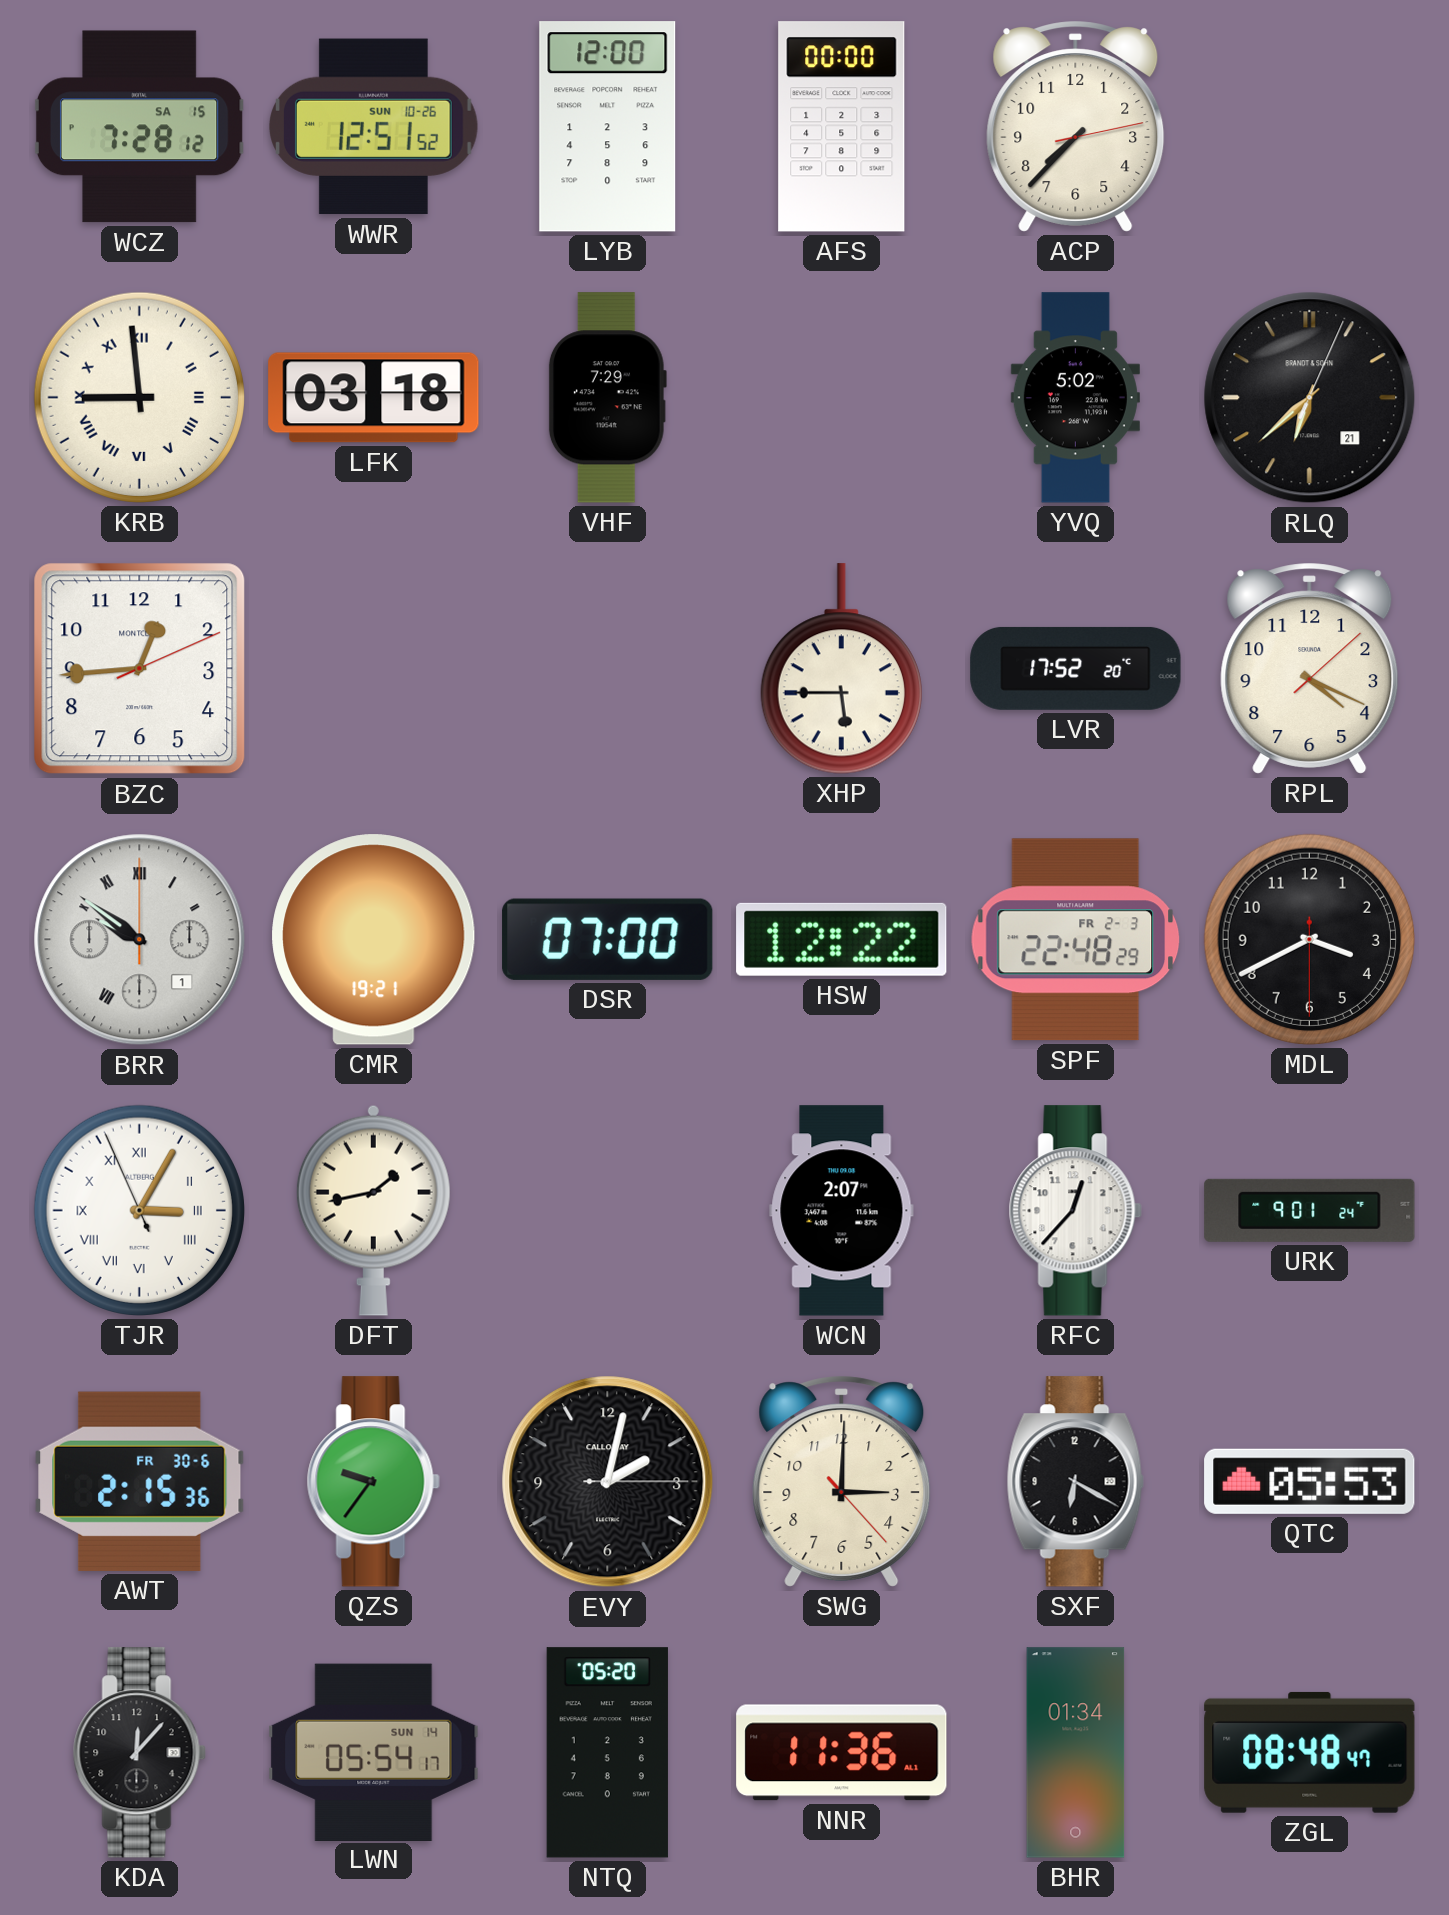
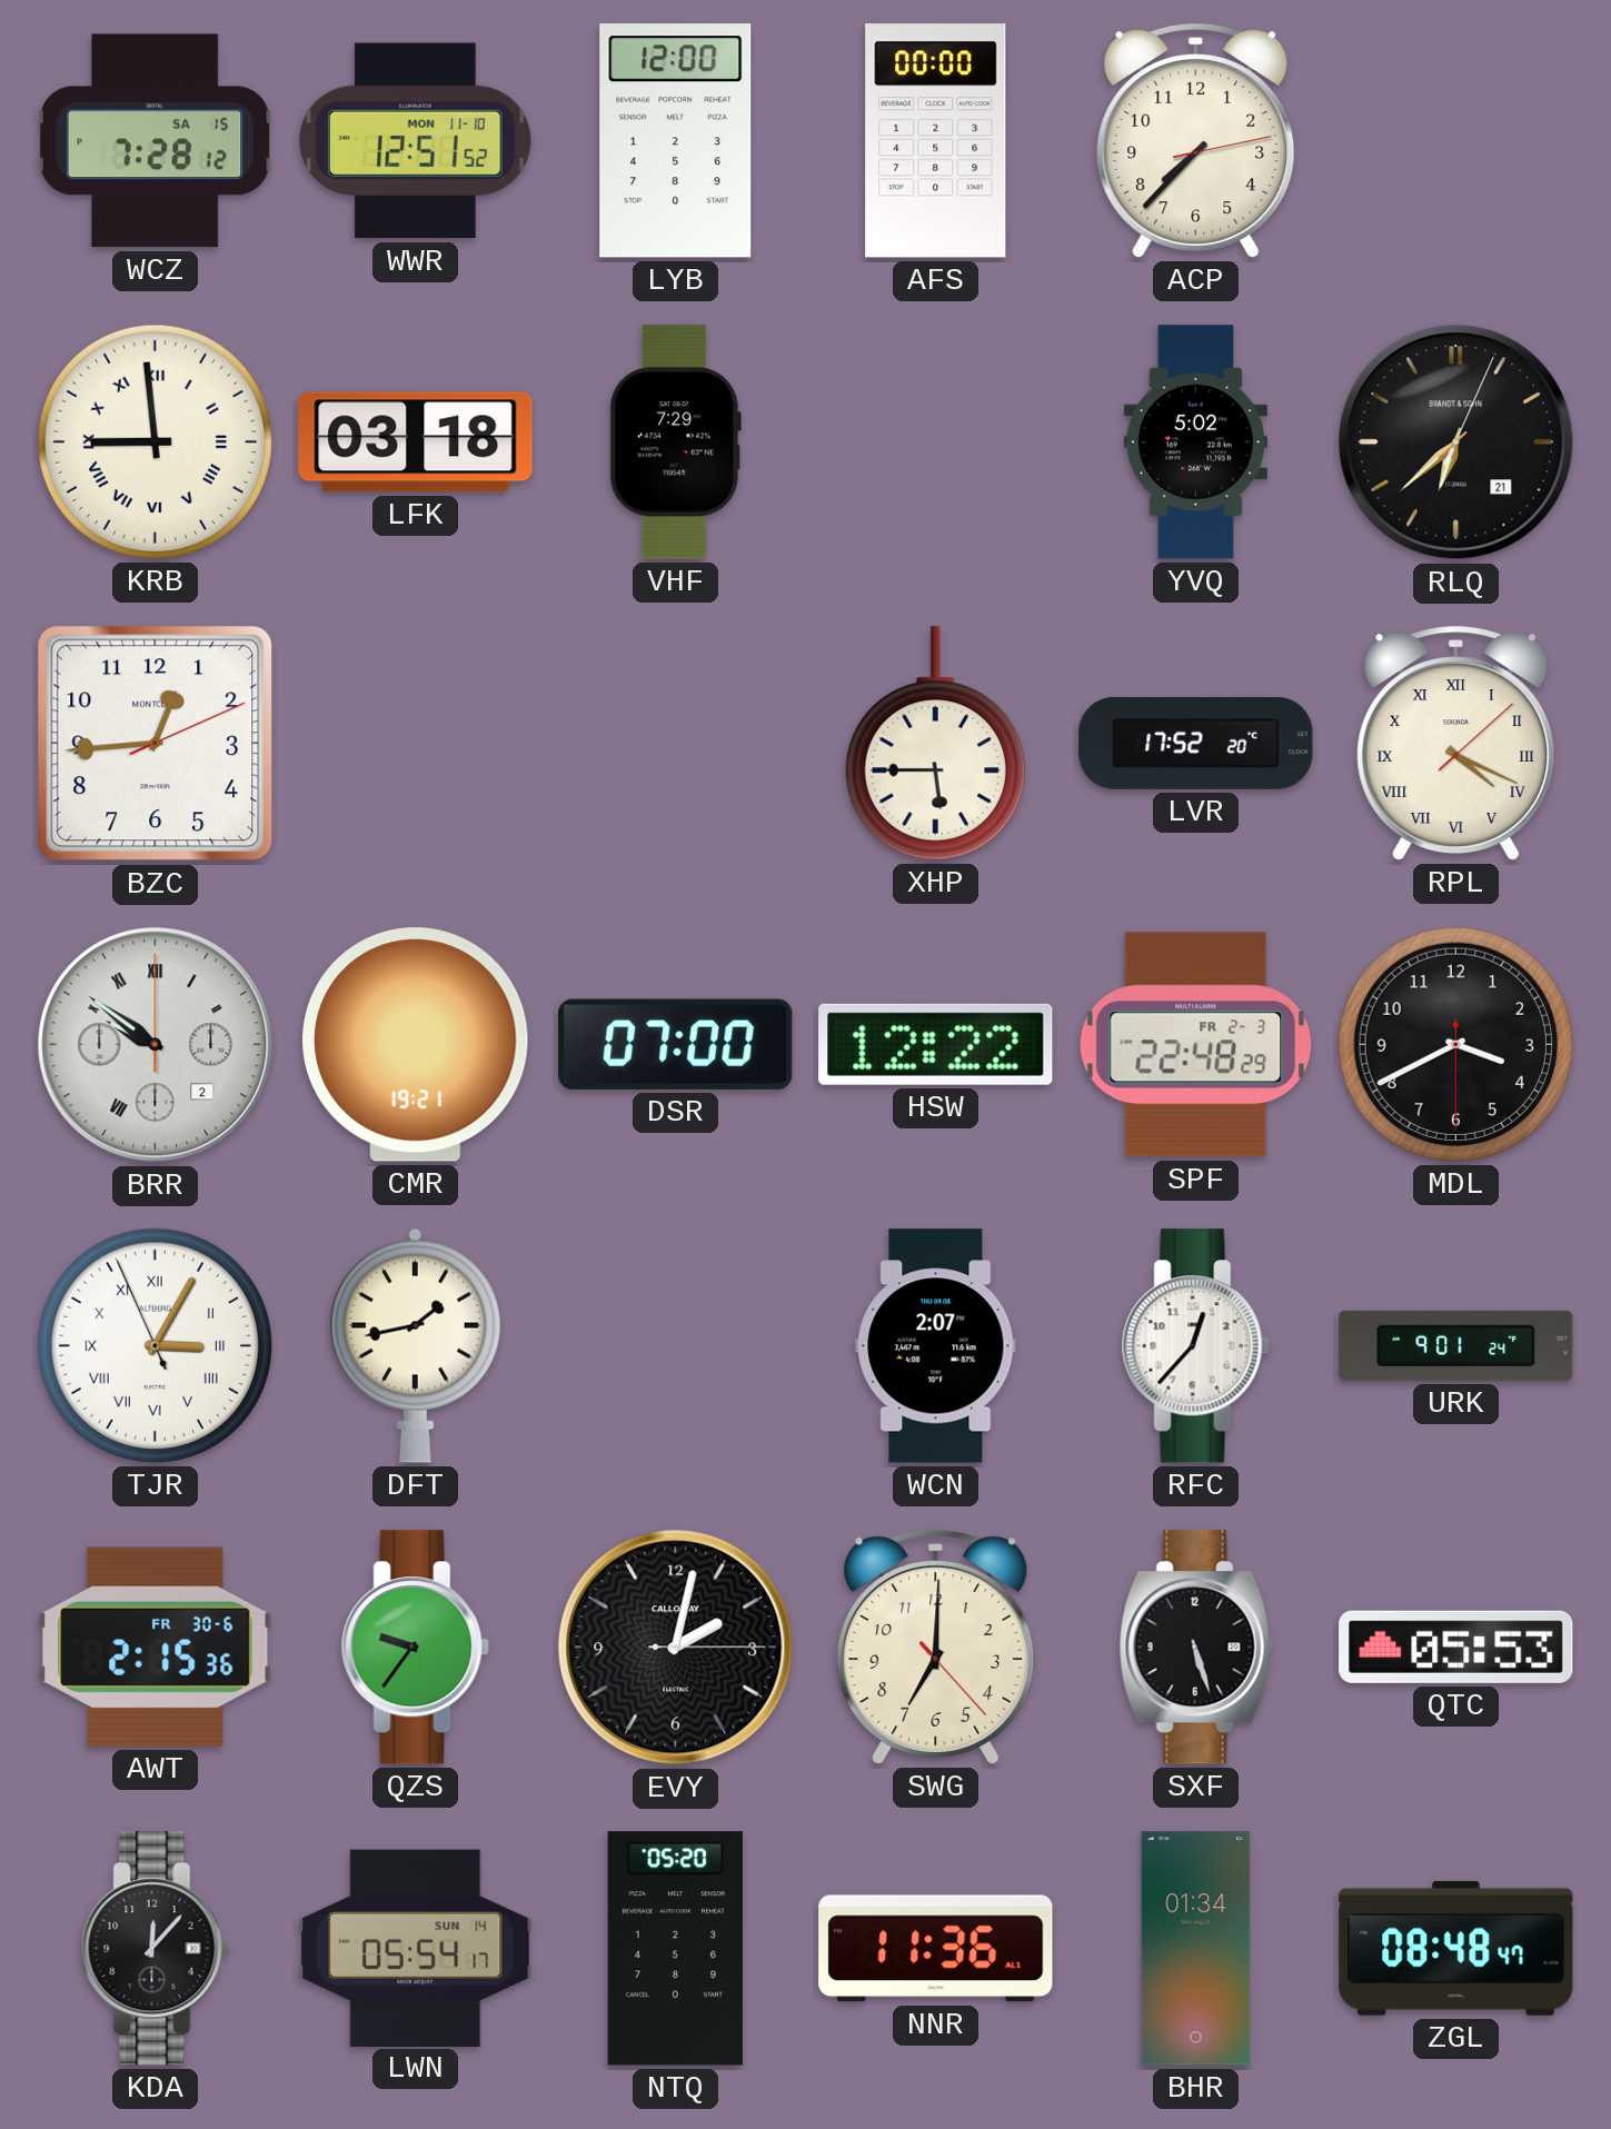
WWR date: SUN 10-26 -> MON 11-10 (416, 141)
RPL numerals: Arabic -> Roman (1456, 744)
BRR date: 1 -> 2 (156, 1045)
SWG: 3:00 -> 7:00 (936, 1648)
SXF: 6:20 -> 5:27 (1195, 1648)
